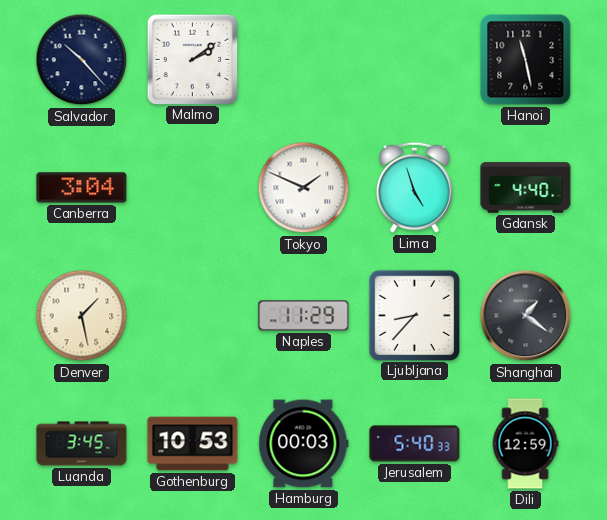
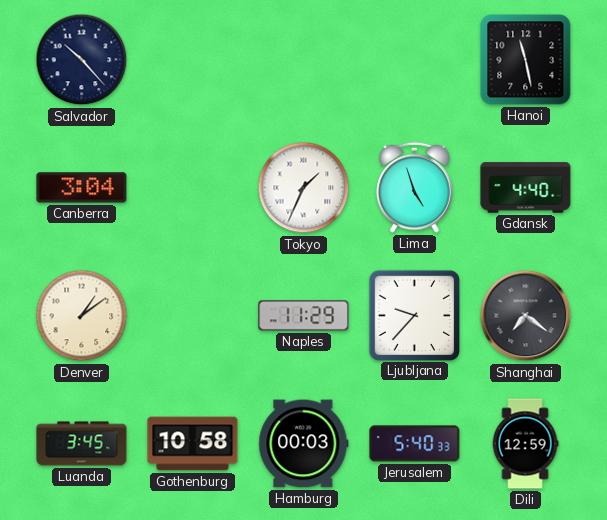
Malmo: 2:09 -> none (192, 59)
Tokyo: 1:49 -> 1:34 (304, 188)
Denver: 1:28 -> 1:09 (82, 316)
Ljubljana: 8:37 -> 9:37 (414, 315)
Shanghai: 1:21 -> 7:21 (526, 316)
Gothenburg: 10:53 -> 10:58 (193, 444)
